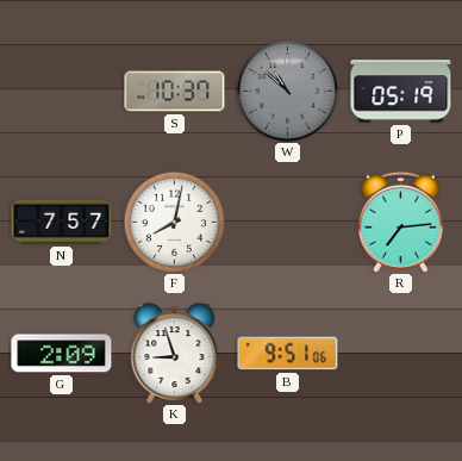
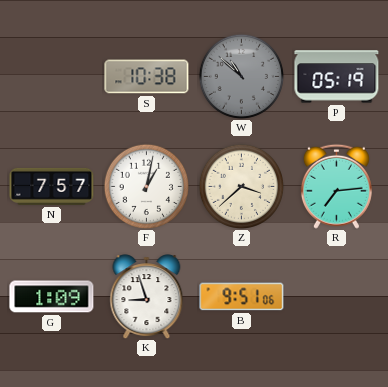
S: 10:37 -> 10:38 (147, 77)
F: 8:02 -> 1:02 (146, 186)
Z: none -> 3:38 (241, 186)
G: 2:09 -> 1:09 (52, 297)
